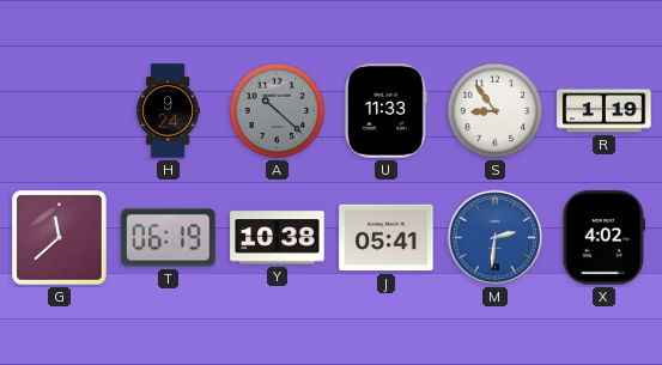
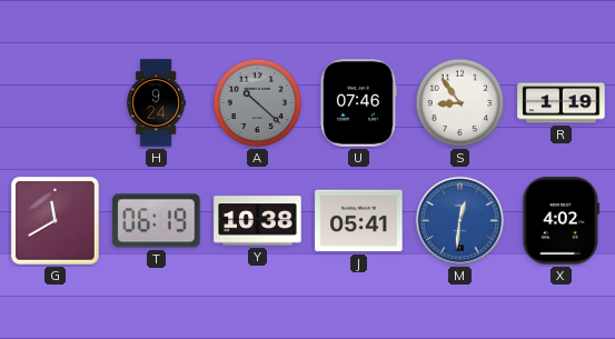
U: 11:33 -> 07:46 (358, 103)
G: 11:38 -> 11:40 (56, 221)
M: 2:31 -> 12:31 (460, 221)
